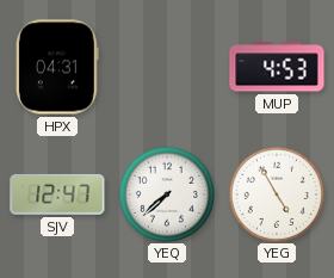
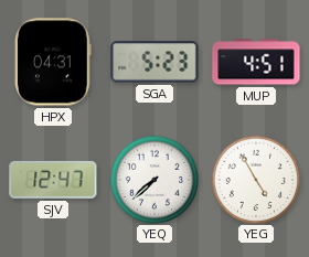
SGA: none -> 5:23 (154, 62)
MUP: 4:53 -> 4:51 (256, 62)
